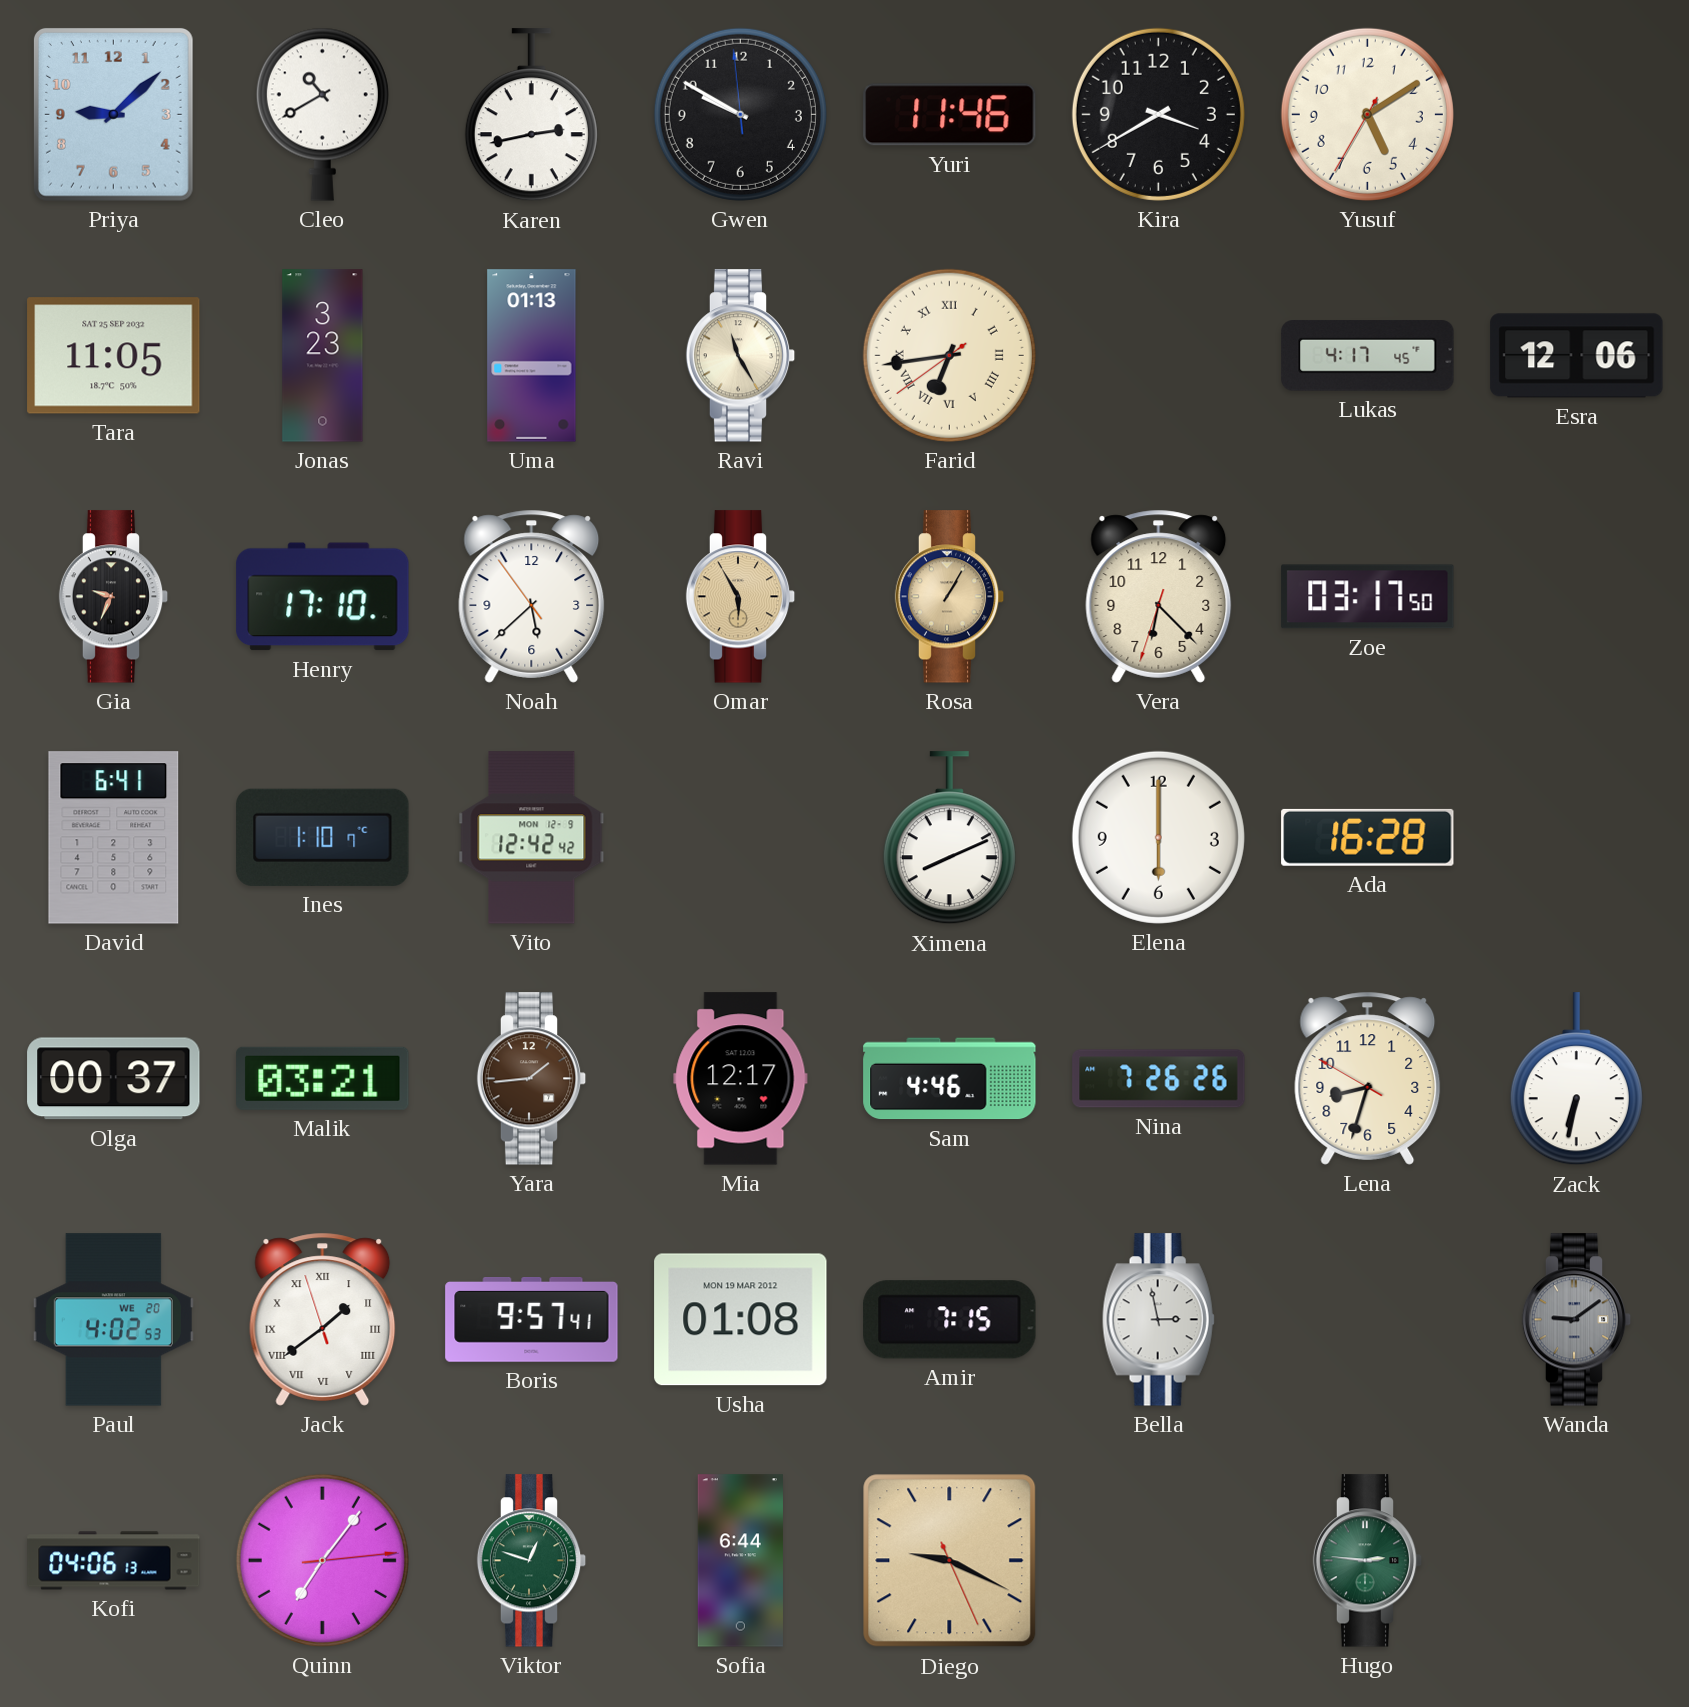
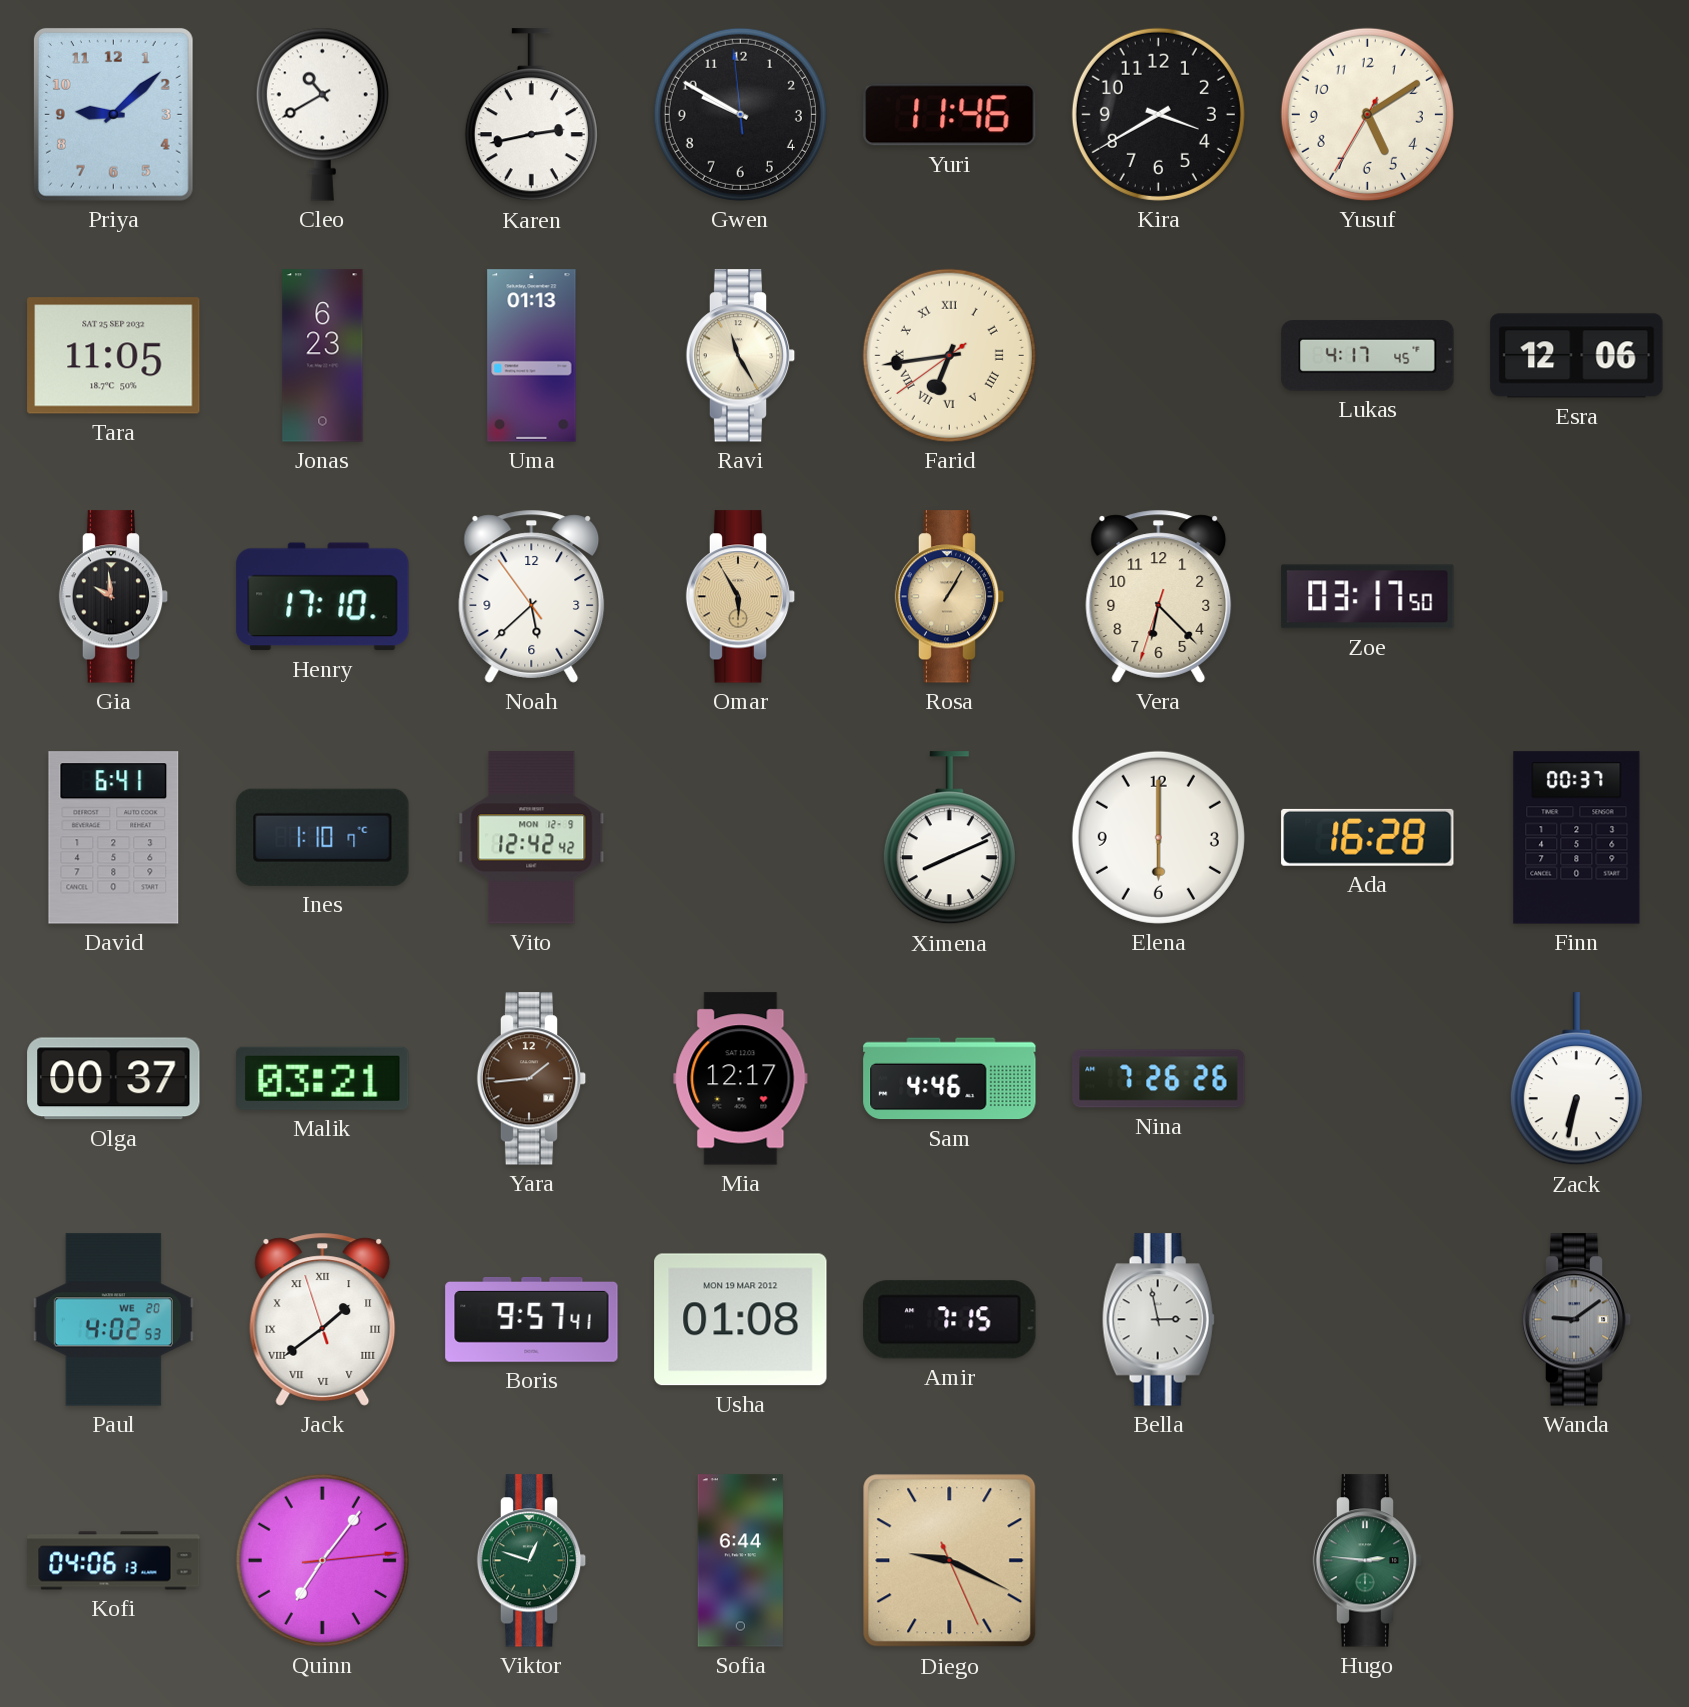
Jonas: 3:23 -> 6:23 (323, 356)
Gia: 9:34 -> 9:59 (114, 597)
Finn: none -> 00:37 (1577, 838)
Lena: 8:32 -> none (1368, 1078)
